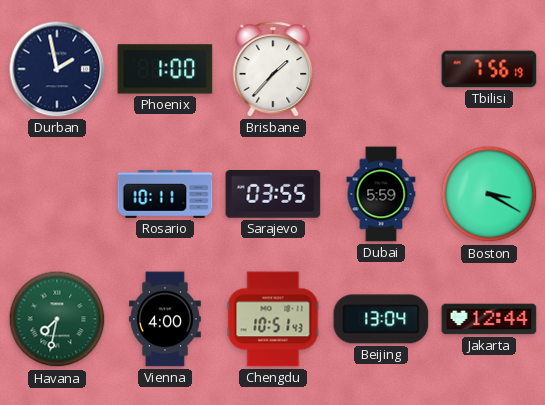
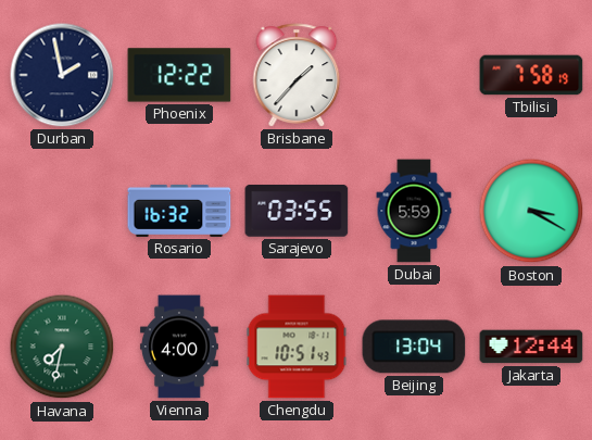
Phoenix: 1:00 -> 12:22 (179, 75)
Tbilisi: 7:56 -> 7:58 (531, 75)
Rosario: 10:11 -> 16:32 (179, 211)
